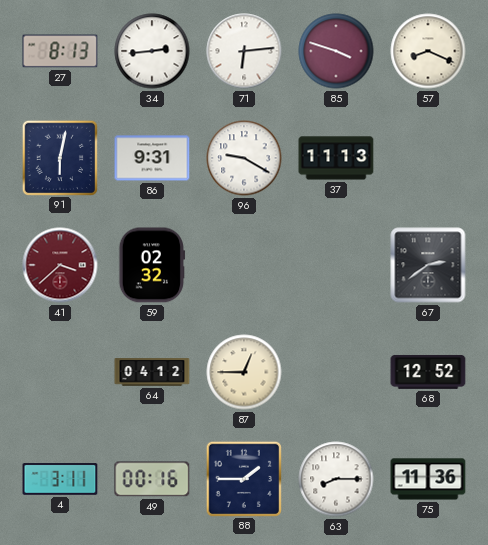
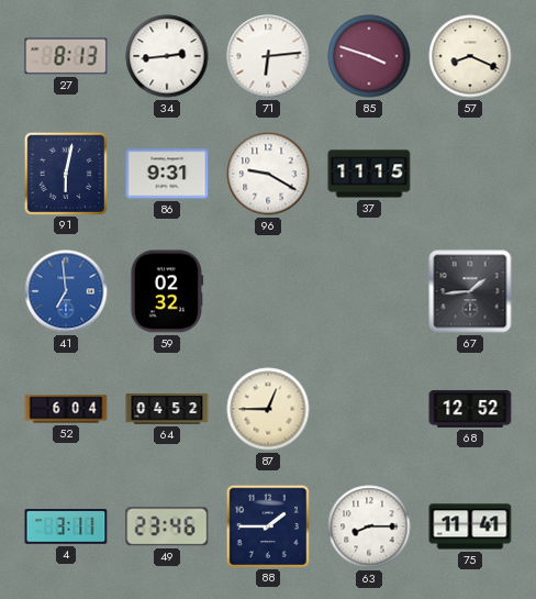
37: 11:13 -> 11:15 (369, 174)
41: 3:38 -> 6:59 (66, 291)
41 dial: burgundy -> blue (66, 291)
67: 2:39 -> 1:44 (470, 291)
52: none -> 6:04 (66, 409)
64: 04:12 -> 04:52 (167, 409)
49: 00:16 -> 23:46 (167, 526)
75: 11:36 -> 11:41 (470, 526)
